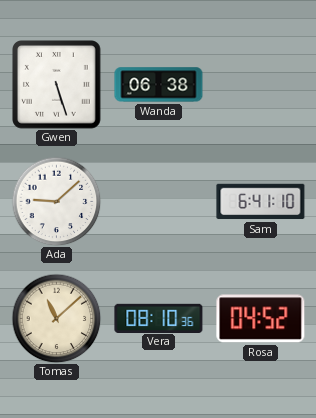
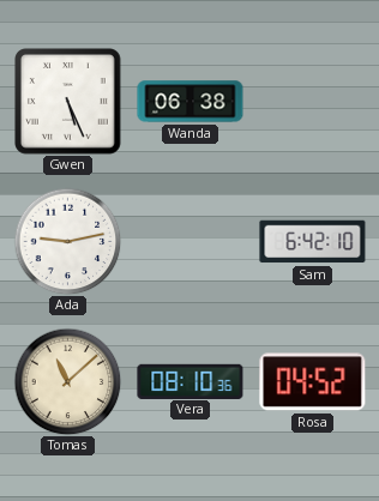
Gwen: 5:27 -> 5:26 (68, 102)
Ada: 9:08 -> 9:13 (67, 241)
Sam: 6:41 -> 6:42 (313, 242)
